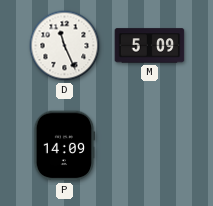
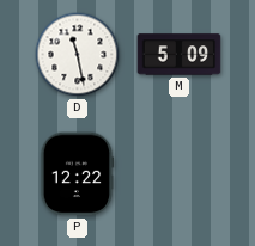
D: 11:26 -> 11:28 (78, 55)
P: 14:09 -> 12:22 (77, 174)
